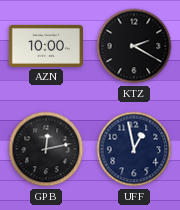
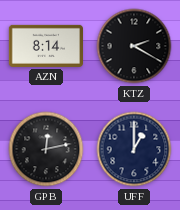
AZN: 10:00 -> 8:14 (45, 46)
UFF: 12:58 -> 1:00 (134, 149)
